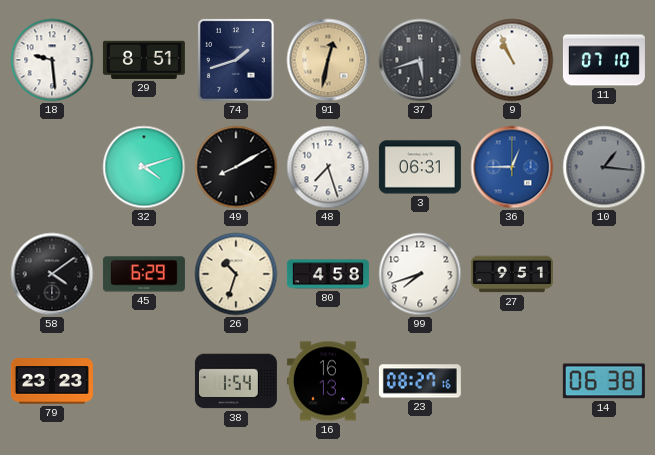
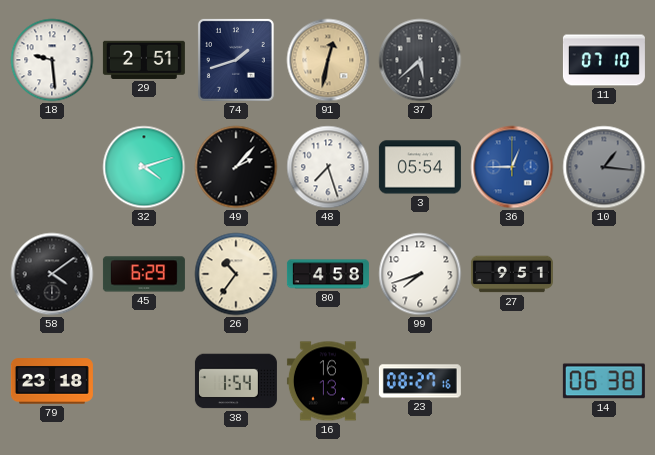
29: 8:51 -> 2:51 (144, 60)
37: 5:42 -> 5:38 (420, 60)
9: 10:56 -> none (512, 60)
49: 8:10 -> 2:07 (236, 167)
3: 06:31 -> 05:54 (420, 167)
26: 10:33 -> 10:36 (236, 274)
79: 23:23 -> 23:18 (52, 381)
